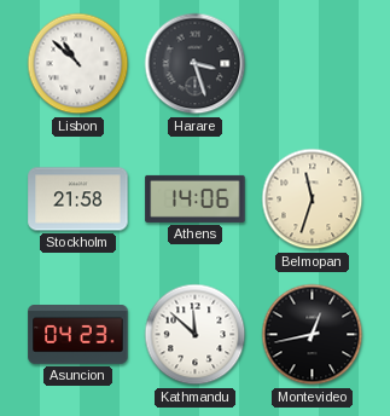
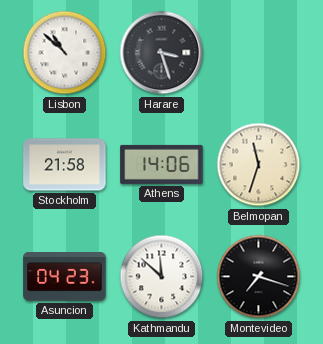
Montevideo: 12:43 -> 7:18 (259, 277)
